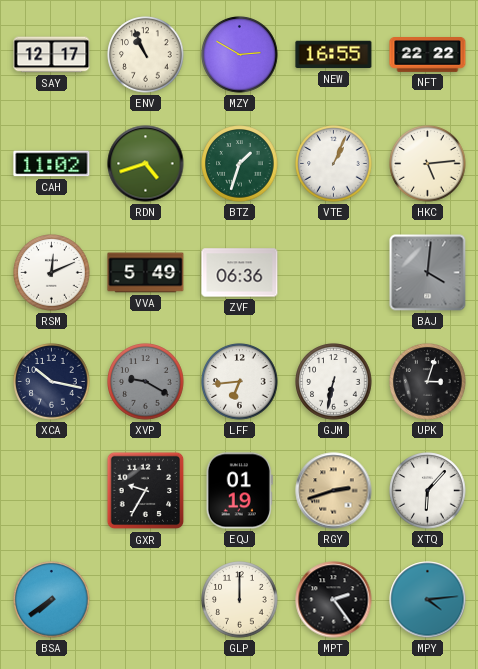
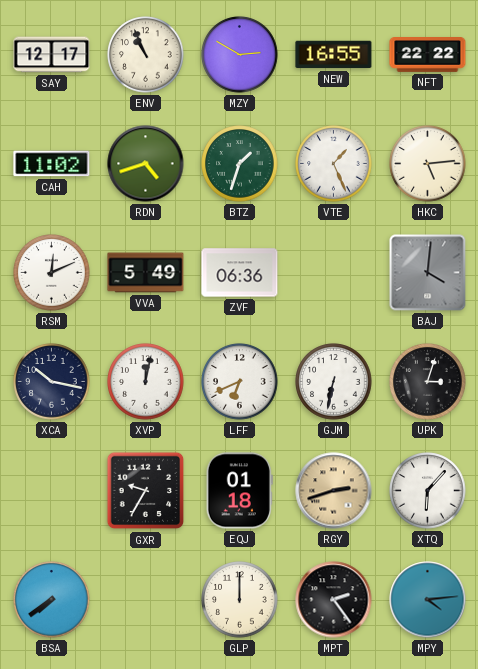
VTE: 1:04 -> 1:26 (334, 164)
XVP: 9:20 -> 12:02 (146, 382)
XVP dial: grey -> white (146, 382)
LFF: 6:44 -> 6:41 (240, 382)
EQJ: 01:19 -> 01:18 (239, 491)
